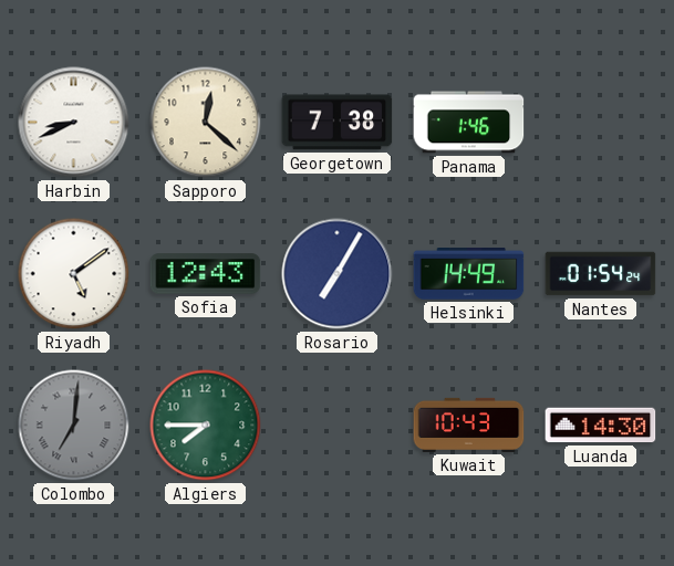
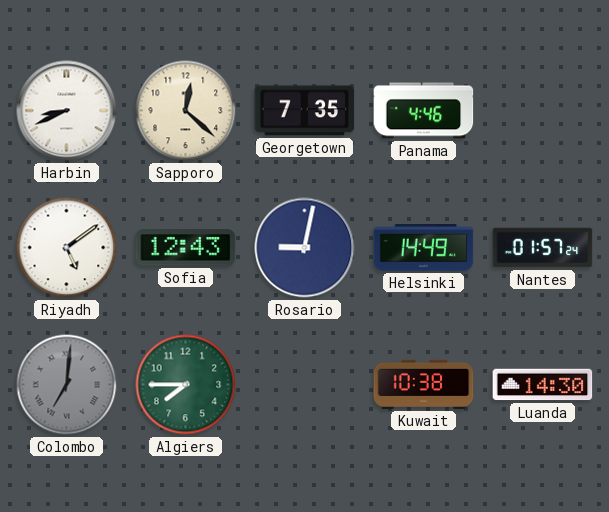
Georgetown: 7:38 -> 7:35 (305, 111)
Panama: 1:46 -> 4:46 (424, 111)
Rosario: 7:05 -> 9:02 (305, 248)
Nantes: 01:54 -> 01:57 (543, 248)
Kuwait: 10:43 -> 10:38 (424, 384)
